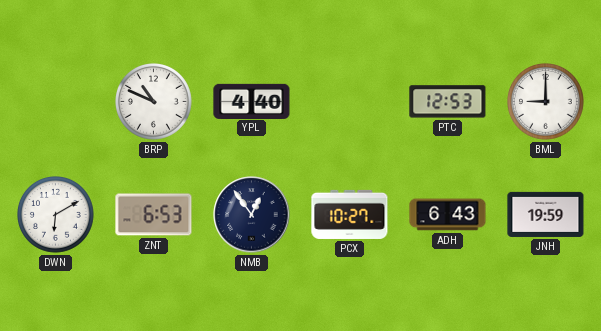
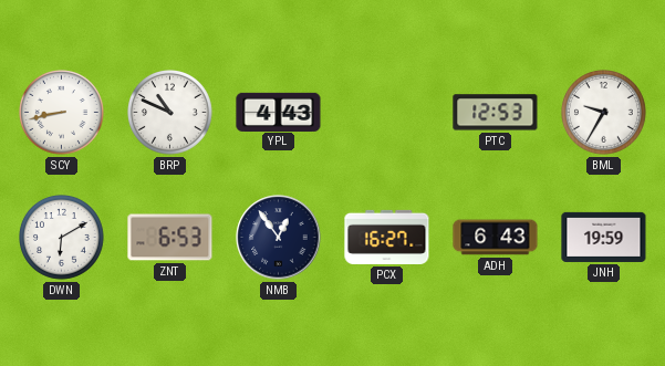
SCY: none -> 8:43 (62, 113)
YPL: 4:40 -> 4:43 (279, 112)
BML: 9:00 -> 9:35 (604, 113)
PCX: 10:27 -> 16:27 (387, 237)
